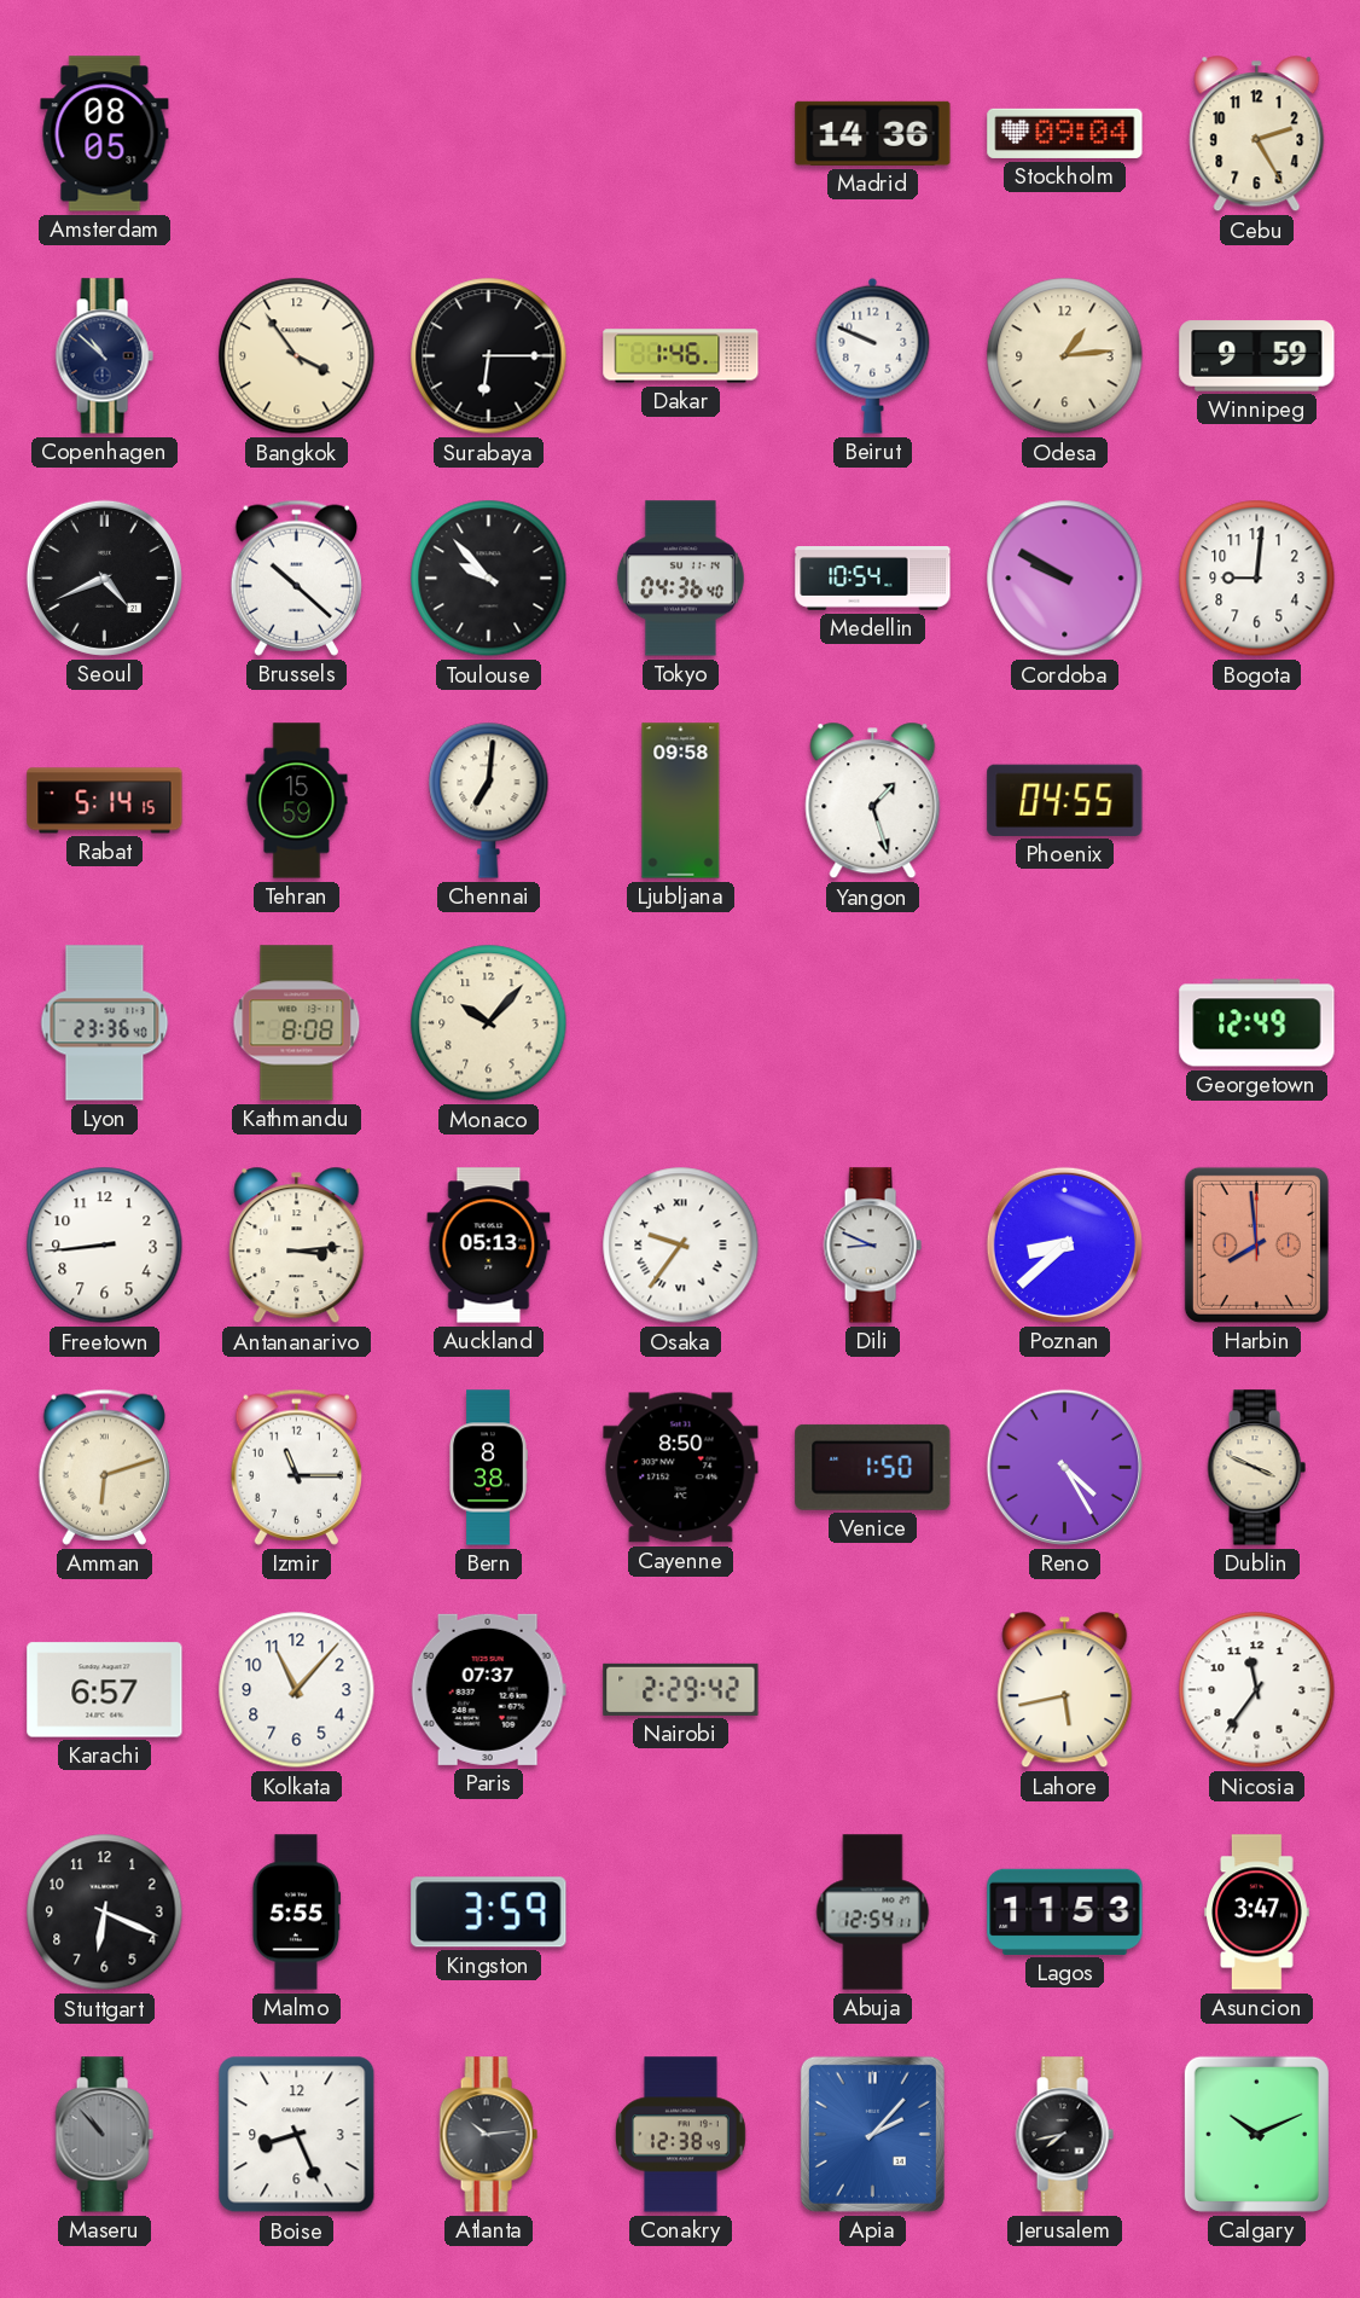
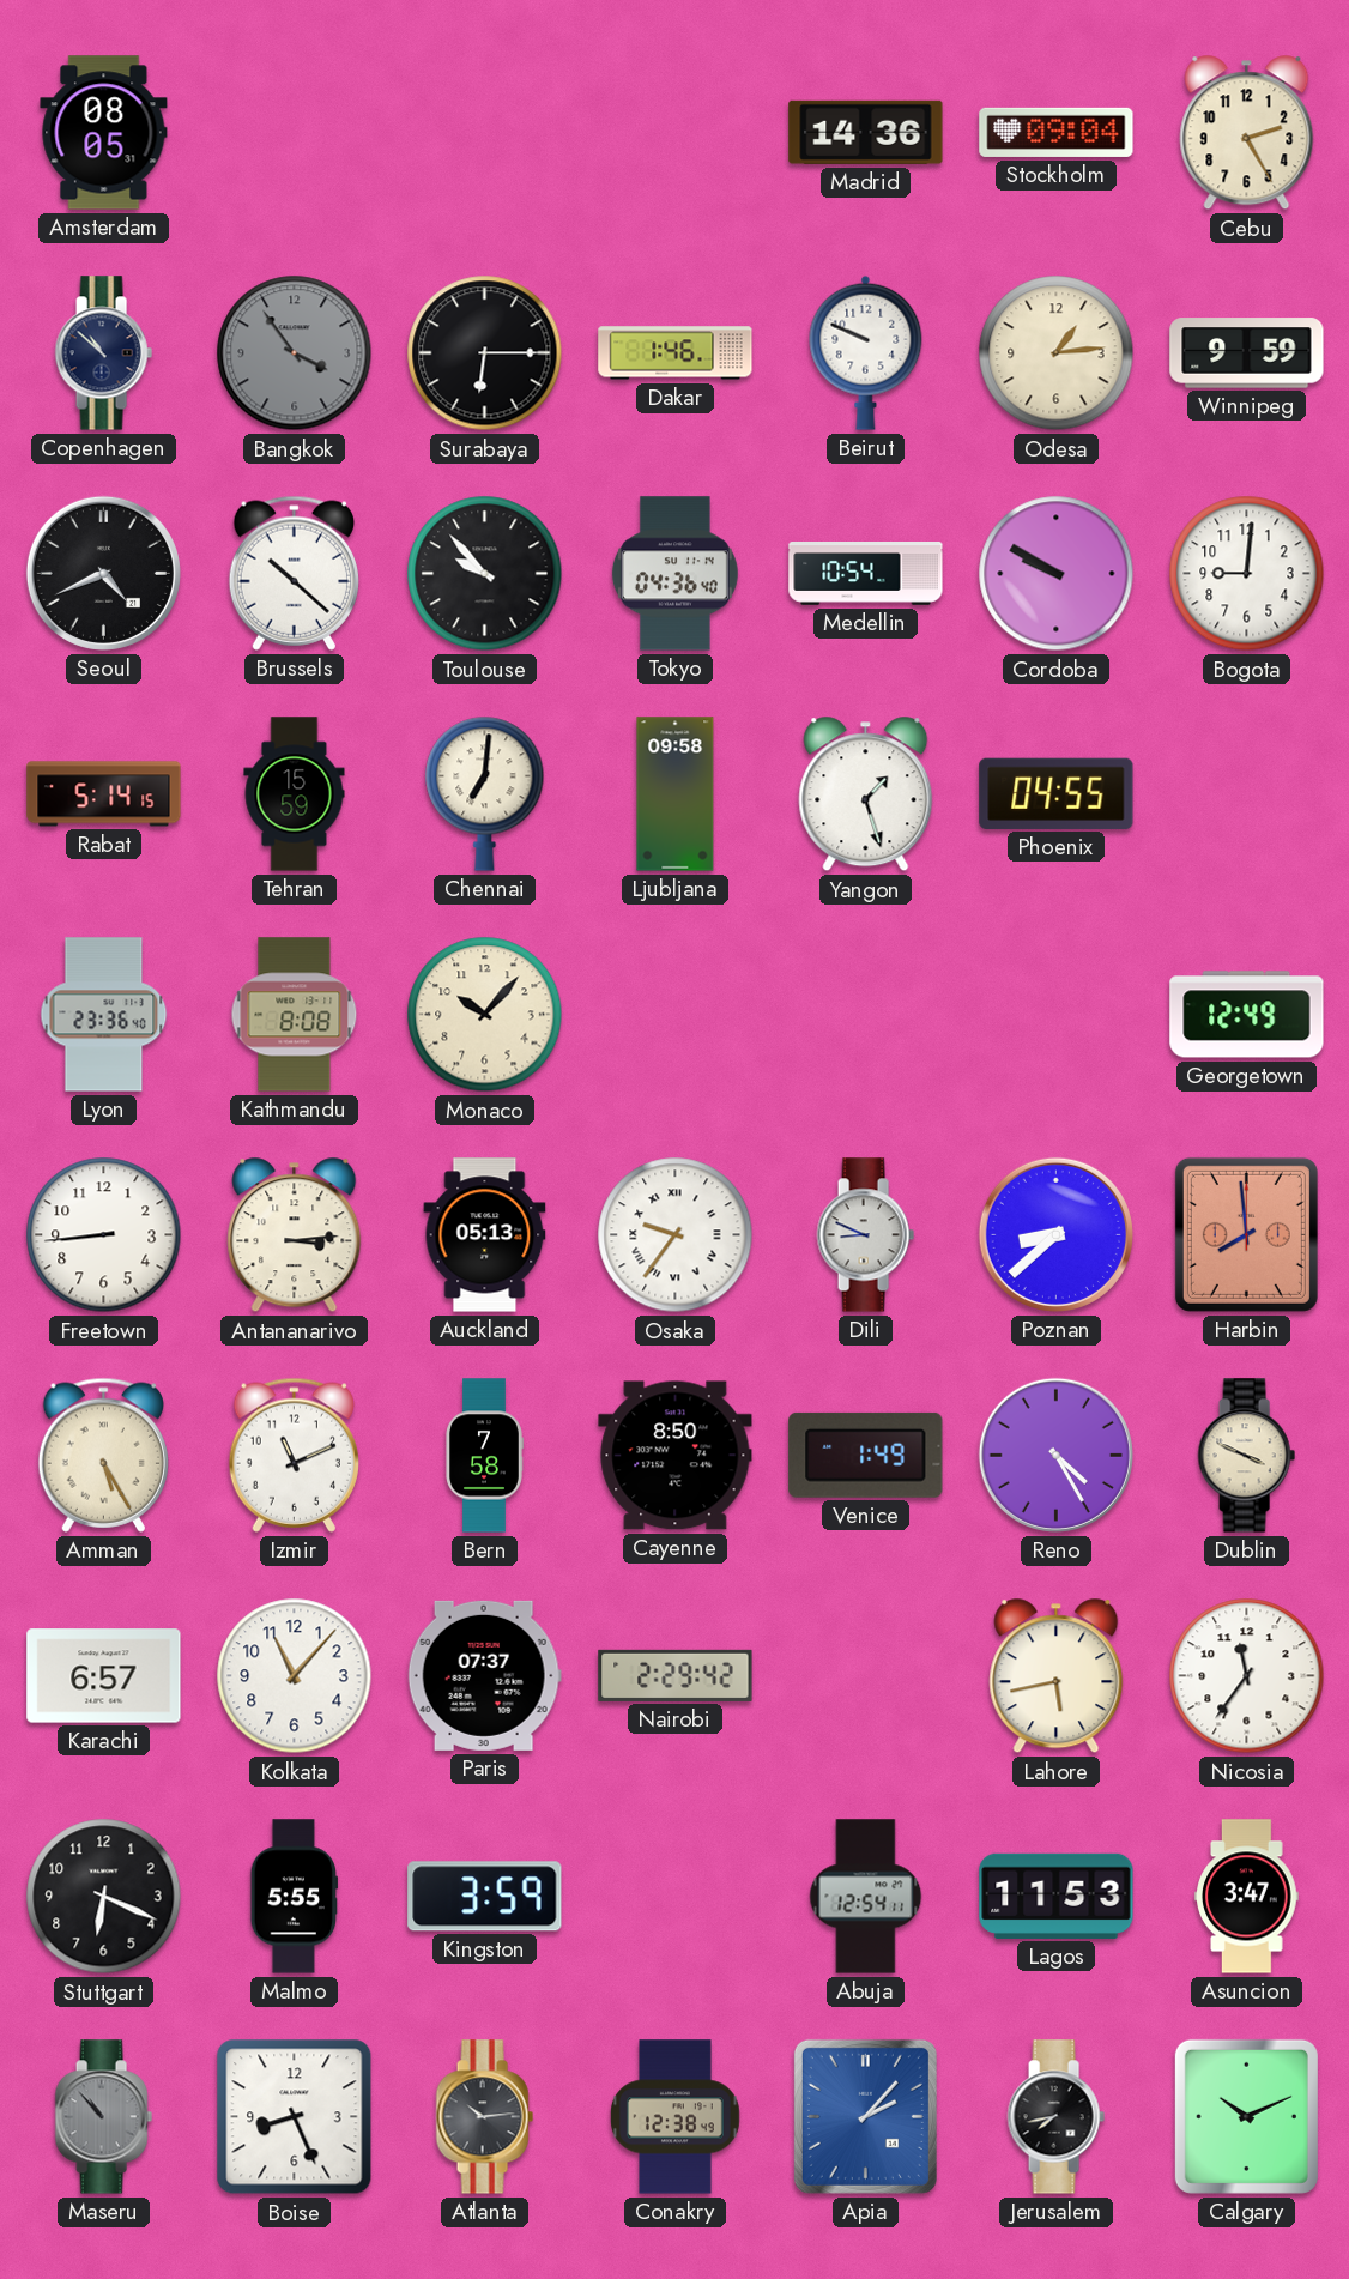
Bangkok dial: cream -> grey (295, 353)
Amman: 6:12 -> 5:25 (103, 1455)
Izmir: 11:15 -> 11:11 (294, 1455)
Bern: 8:38 -> 7:58 (484, 1456)
Venice: 1:50 -> 1:49 (866, 1455)
